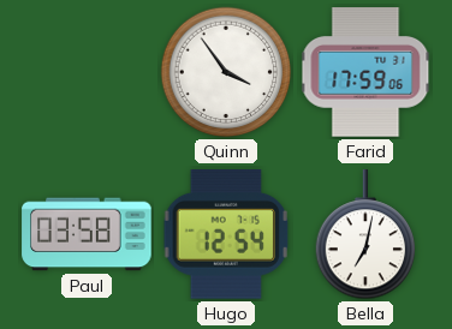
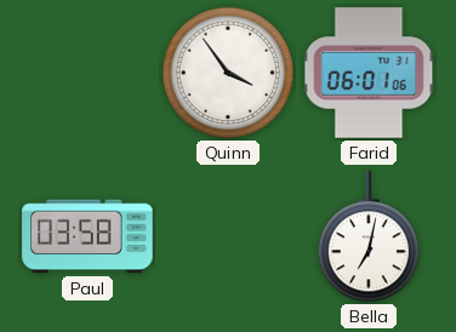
Farid: 17:59 -> 06:01 (369, 73)
Hugo: 12:54 -> none (226, 235)
